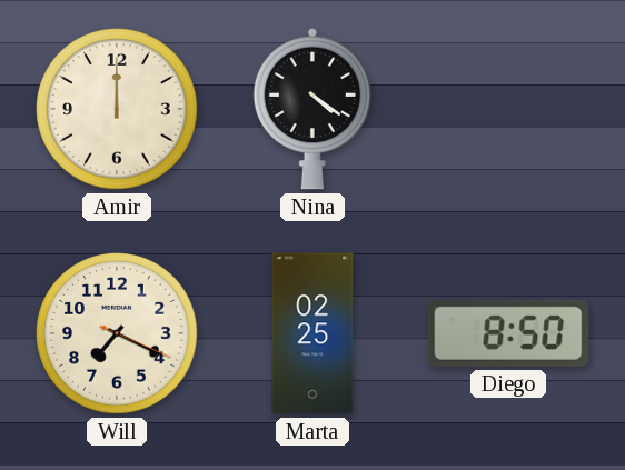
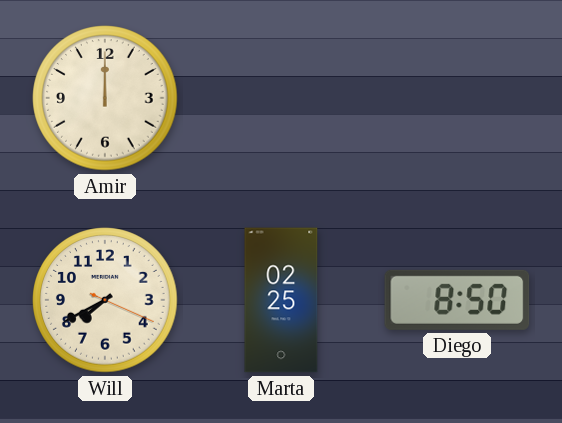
Nina: 4:21 -> none (312, 109)
Will: 7:19 -> 7:40 (105, 300)
